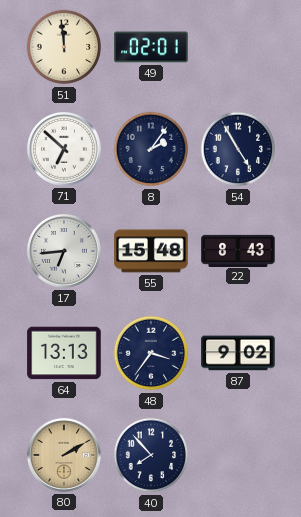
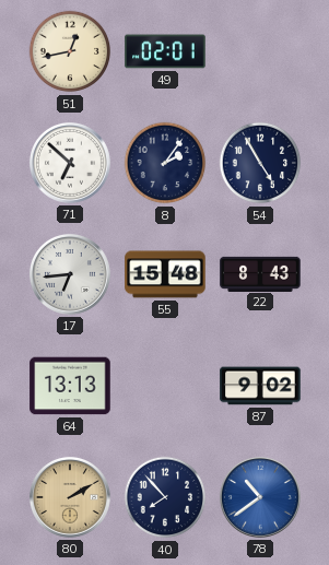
51: 11:59 -> 12:43 (70, 51)
48: 3:36 -> none (151, 353)
78: none -> 10:39 (260, 497)
